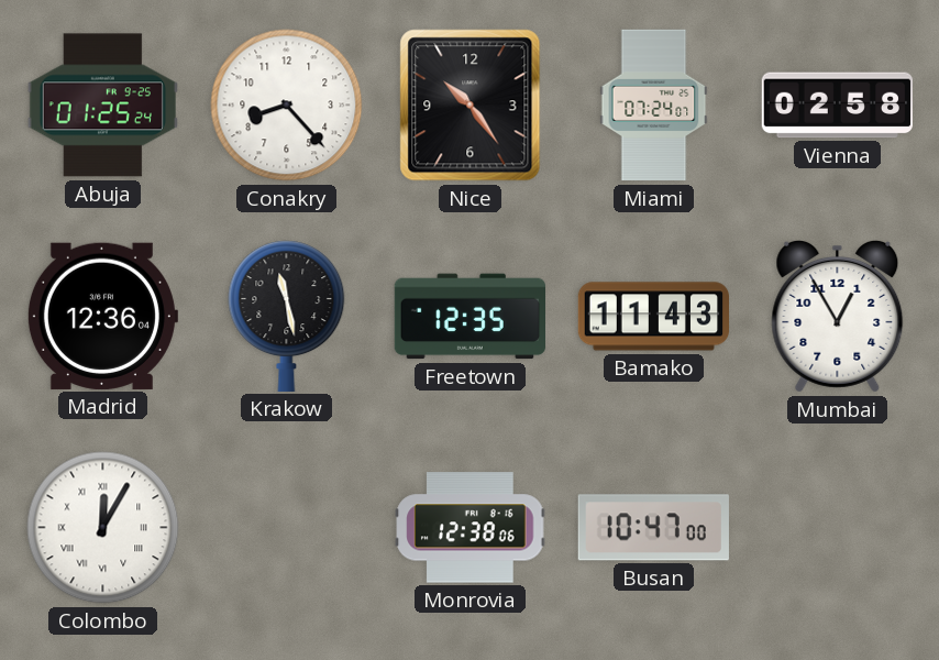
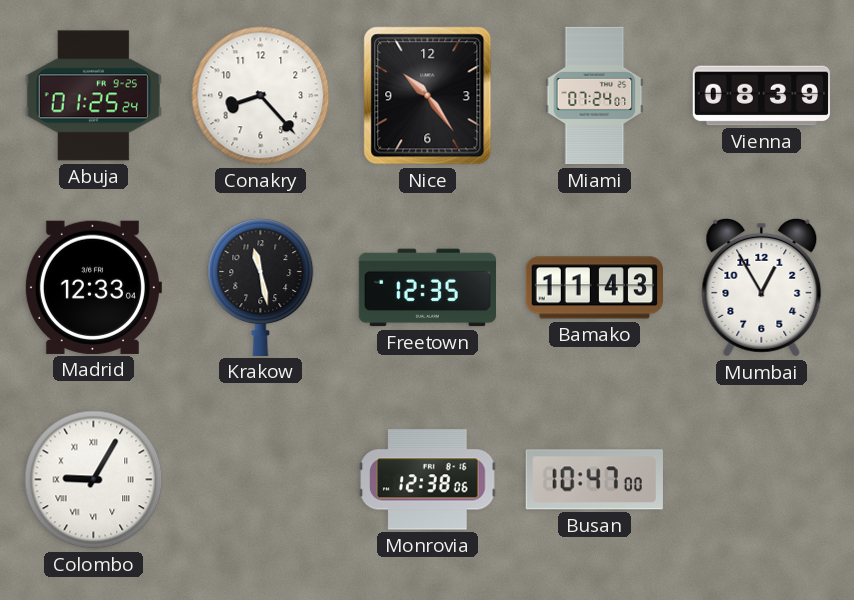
Vienna: 02:58 -> 08:39 (761, 96)
Madrid: 12:36 -> 12:33 (93, 287)
Colombo: 12:05 -> 9:05 (94, 480)
